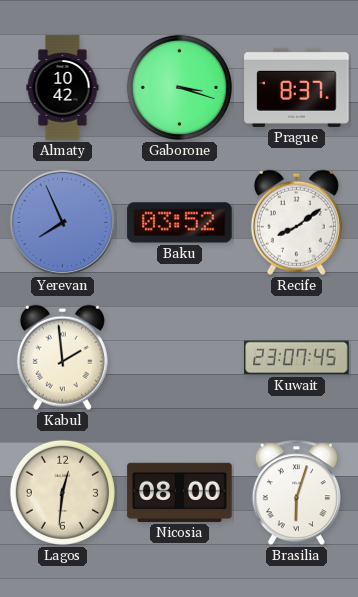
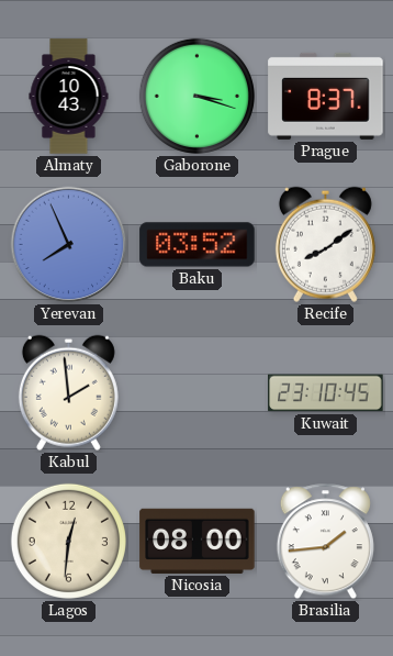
Almaty: 10:42 -> 10:43 (69, 97)
Kuwait: 23:07 -> 23:10 (326, 393)
Brasilia: 6:03 -> 1:44 (325, 542)
